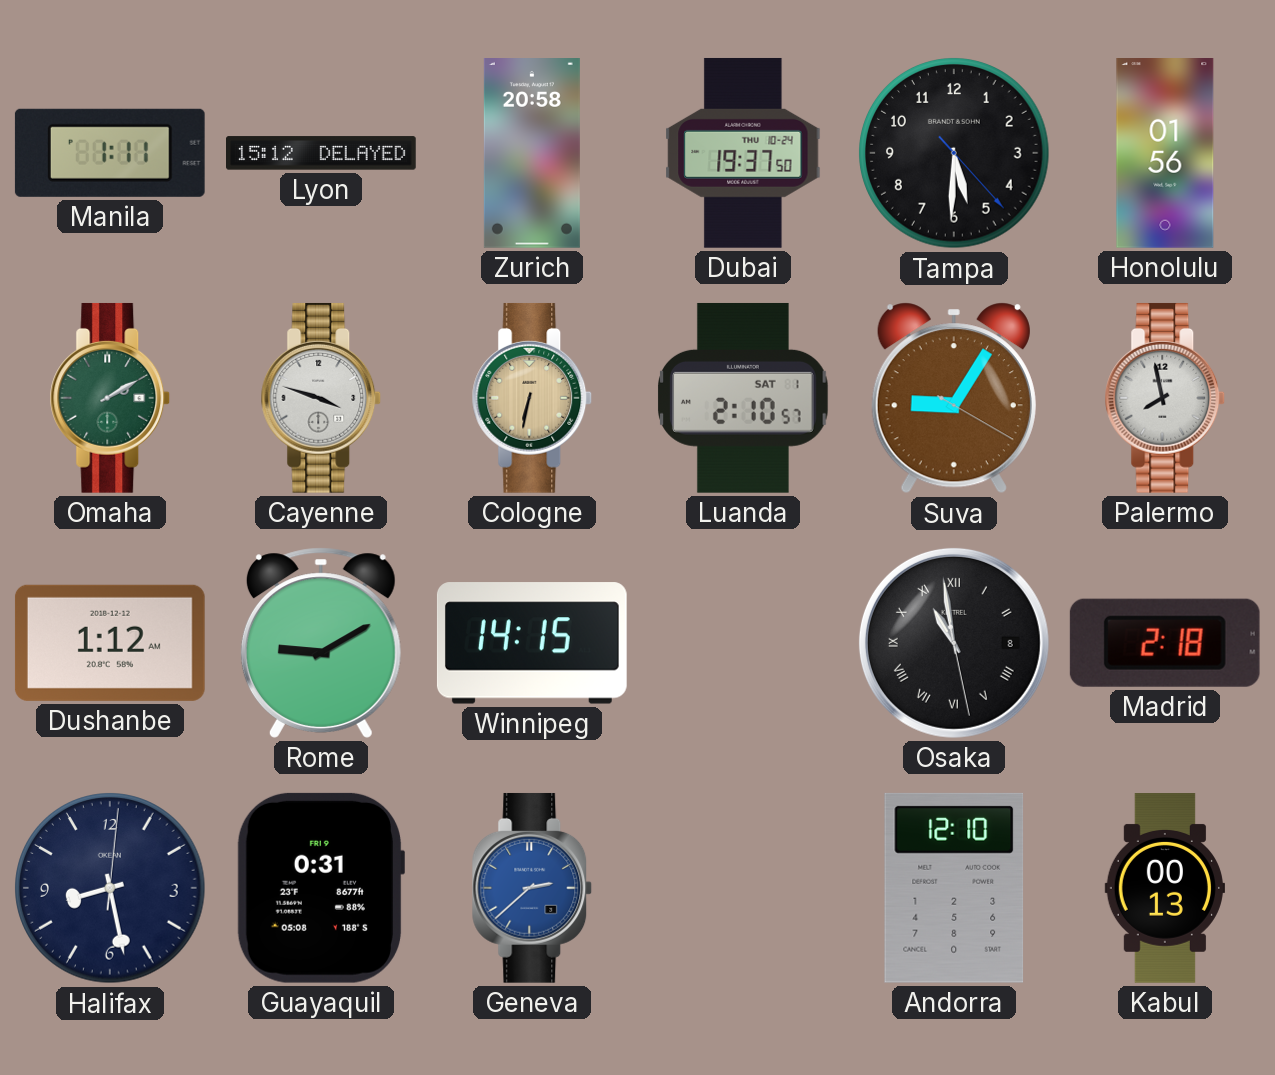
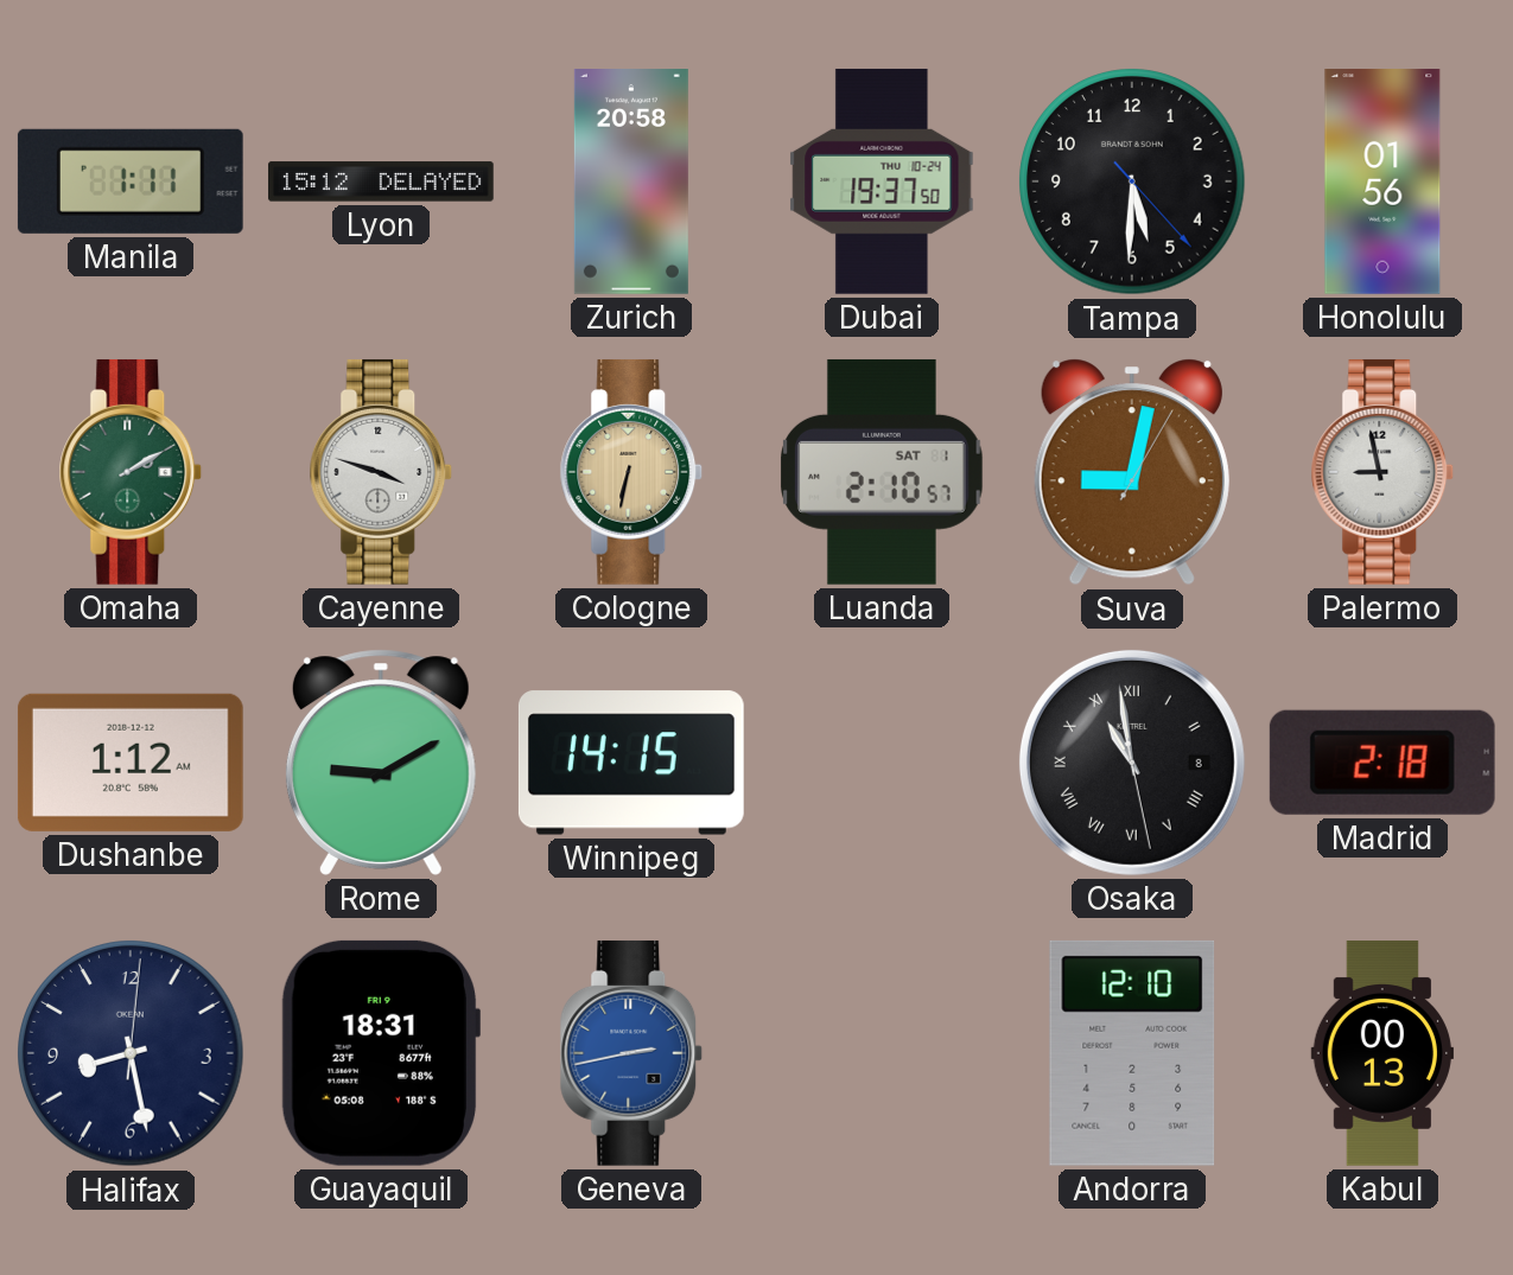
Suva: 9:05 -> 9:02 (1132, 472)
Palermo: 7:58 -> 8:58 (1382, 472)
Guayaquil: 0:31 -> 18:31 (380, 1053)
Geneva: 2:38 -> 2:43 (631, 1053)
